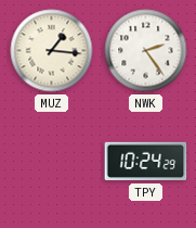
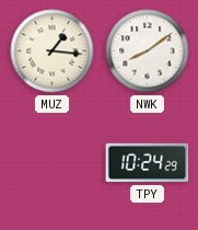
NWK: 2:24 -> 8:09 (148, 51)
